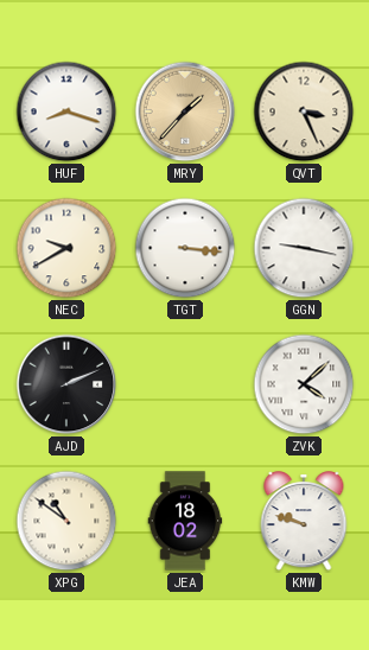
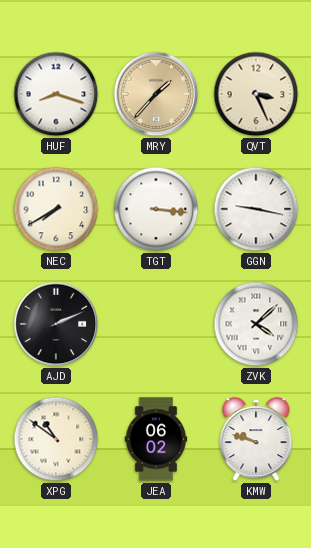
NEC: 9:40 -> 7:40 (56, 209)
JEA: 18:02 -> 06:02 (156, 439)
